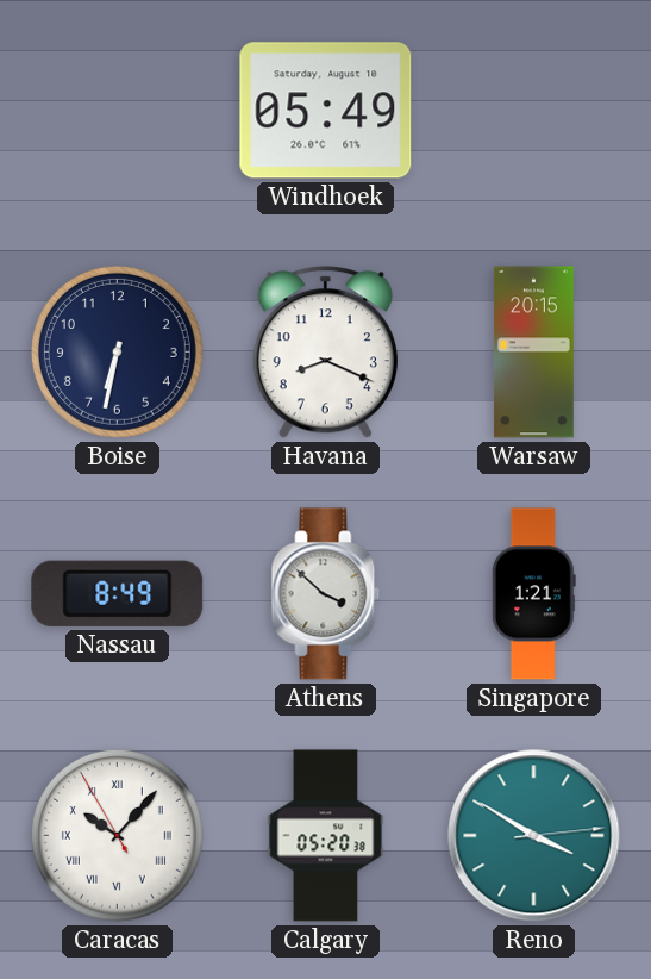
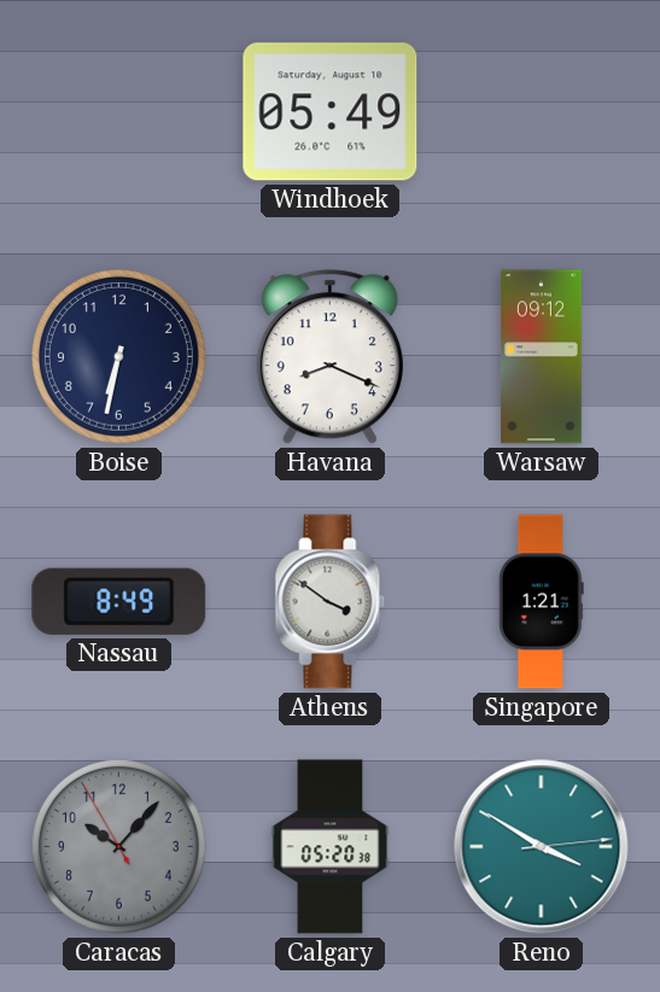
Warsaw: 20:15 -> 09:12 (542, 357)
Athens: 3:52 -> 3:51 (331, 602)
Caracas dial: white -> grey (118, 846)
Caracas numerals: Roman -> Arabic (118, 846)
